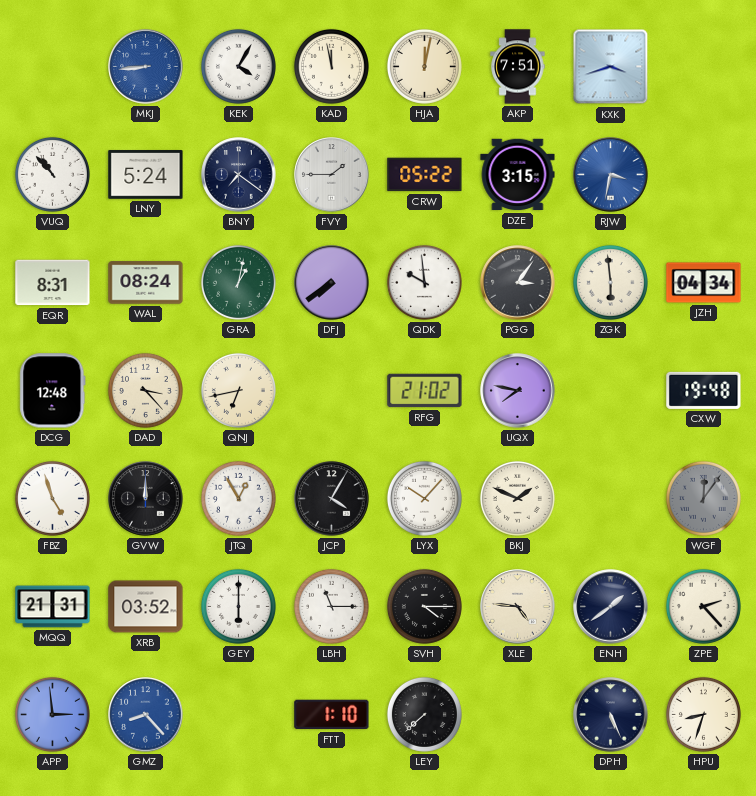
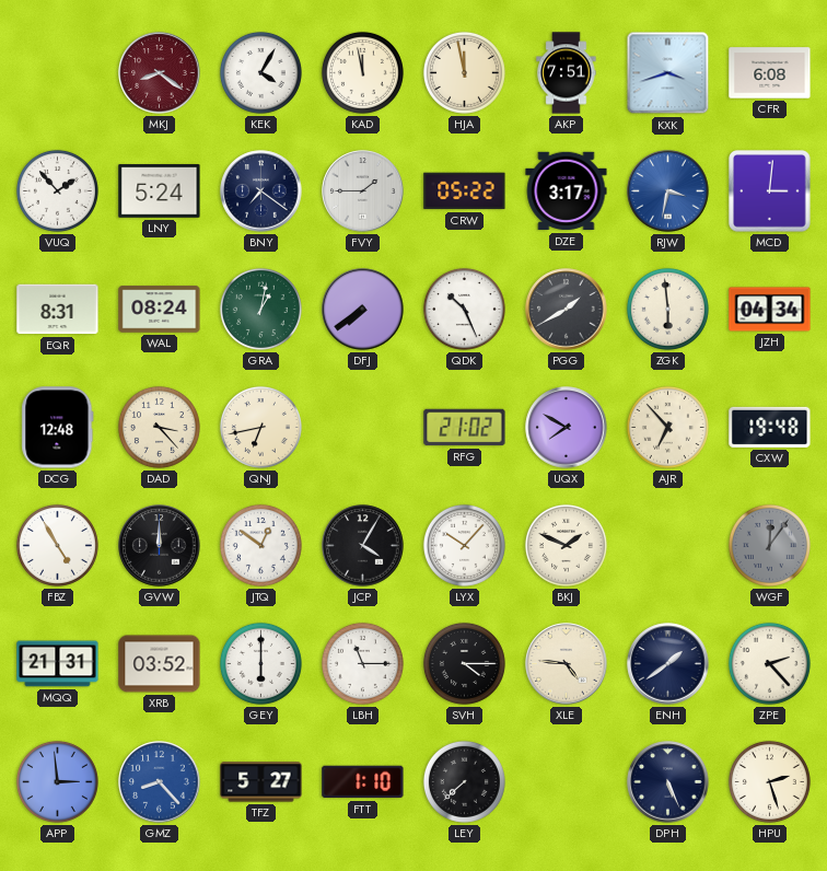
MKJ: 8:44 -> 8:21 (160, 73)
MKJ dial: blue -> burgundy (160, 73)
HJA: 12:02 -> 11:58 (464, 72)
CFR: none -> 6:08 (770, 73)
VUQ: 10:53 -> 1:53 (57, 190)
DZE: 3:15 -> 3:17 (567, 191)
MCD: none -> 3:01 (770, 191)
QDK: 9:59 -> 10:26 (464, 309)
PGG: 3:06 -> 1:40 (567, 310)
UQX: 7:47 -> 7:50 (567, 428)
AJR: none -> 6:53 (667, 427)
FBZ: 4:57 -> 4:55 (57, 545)
JTQ: 12:55 -> 12:51 (260, 545)
TFZ: none -> 5:27 (261, 782)
HPU: 8:33 -> 2:27 (769, 781)
